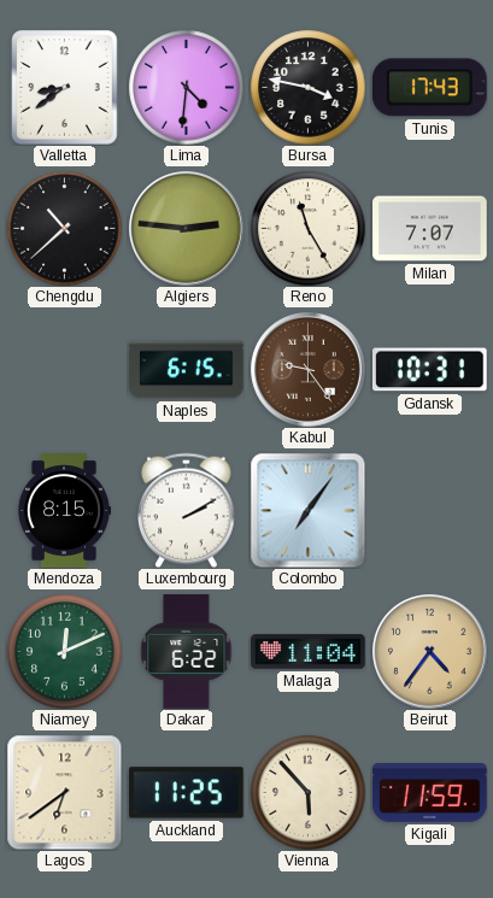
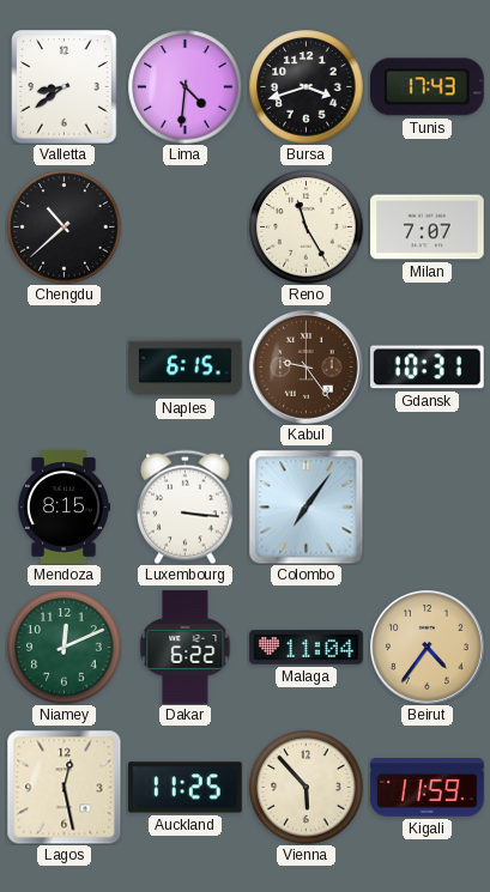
Bursa: 3:47 -> 3:42 (306, 86)
Algiers: 2:46 -> none (187, 229)
Luxembourg: 2:10 -> 3:16 (186, 506)
Lagos: 6:39 -> 12:28 (63, 787)
